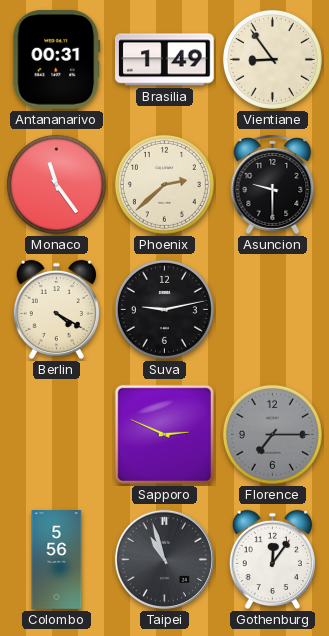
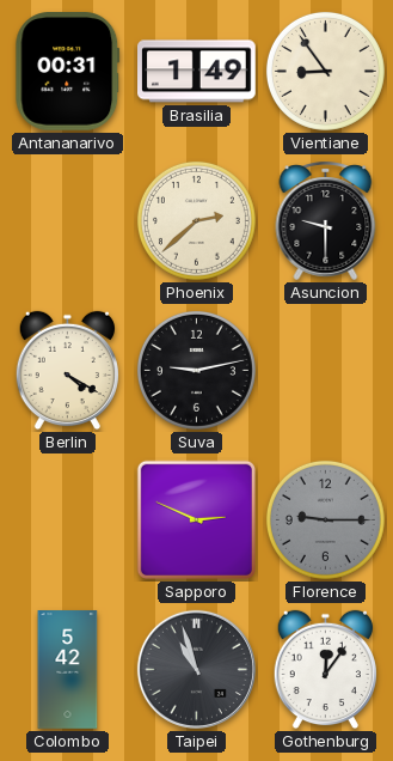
Monaco: 11:24 -> none (56, 184)
Florence: 7:15 -> 9:15 (325, 519)
Colombo: 5:56 -> 5:42 (68, 670)
